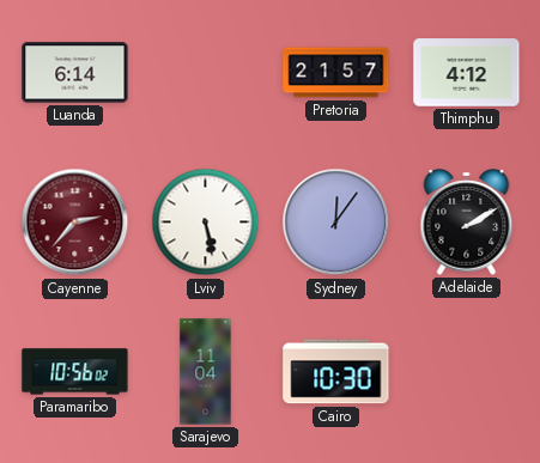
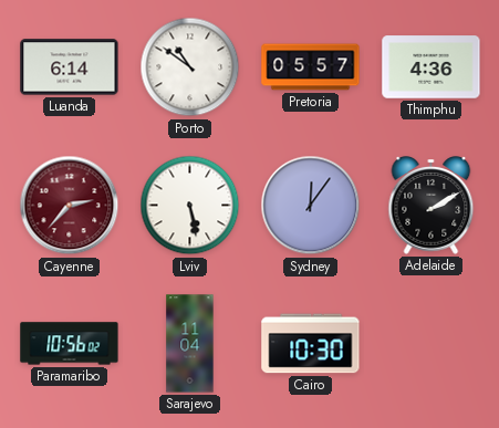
Porto: none -> 10:51 (190, 67)
Pretoria: 21:57 -> 05:57 (311, 67)
Thimphu: 4:12 -> 4:36 (432, 67)
